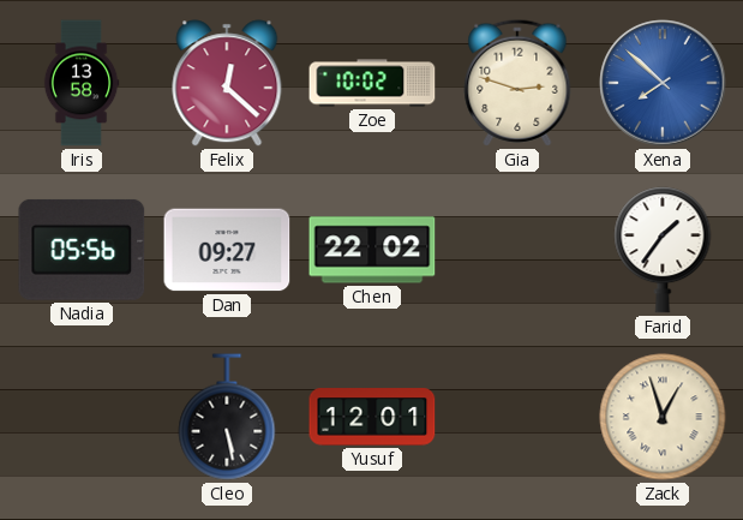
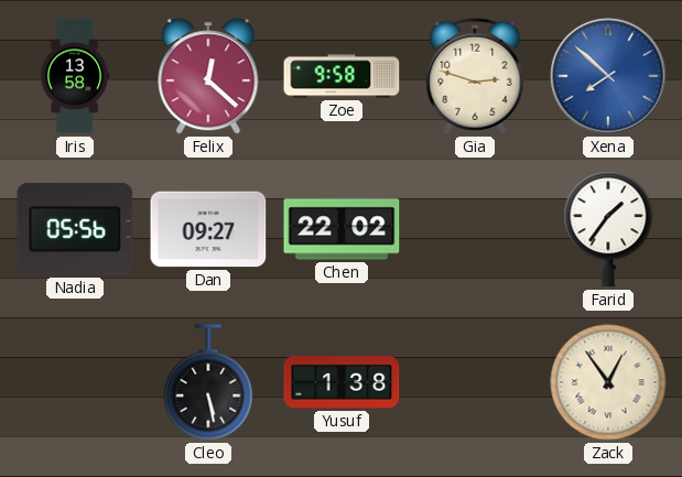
Zoe: 10:02 -> 9:58 (342, 76)
Yusuf: 12:01 -> 1:38 (342, 382)
Zack: 12:57 -> 12:54 (608, 382)
